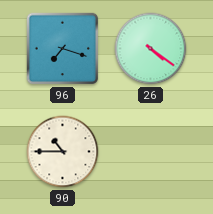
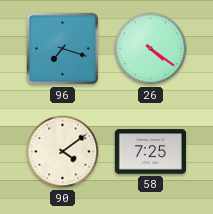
90: 10:45 -> 4:09 (63, 152)
58: none -> 7:25 (150, 152)
